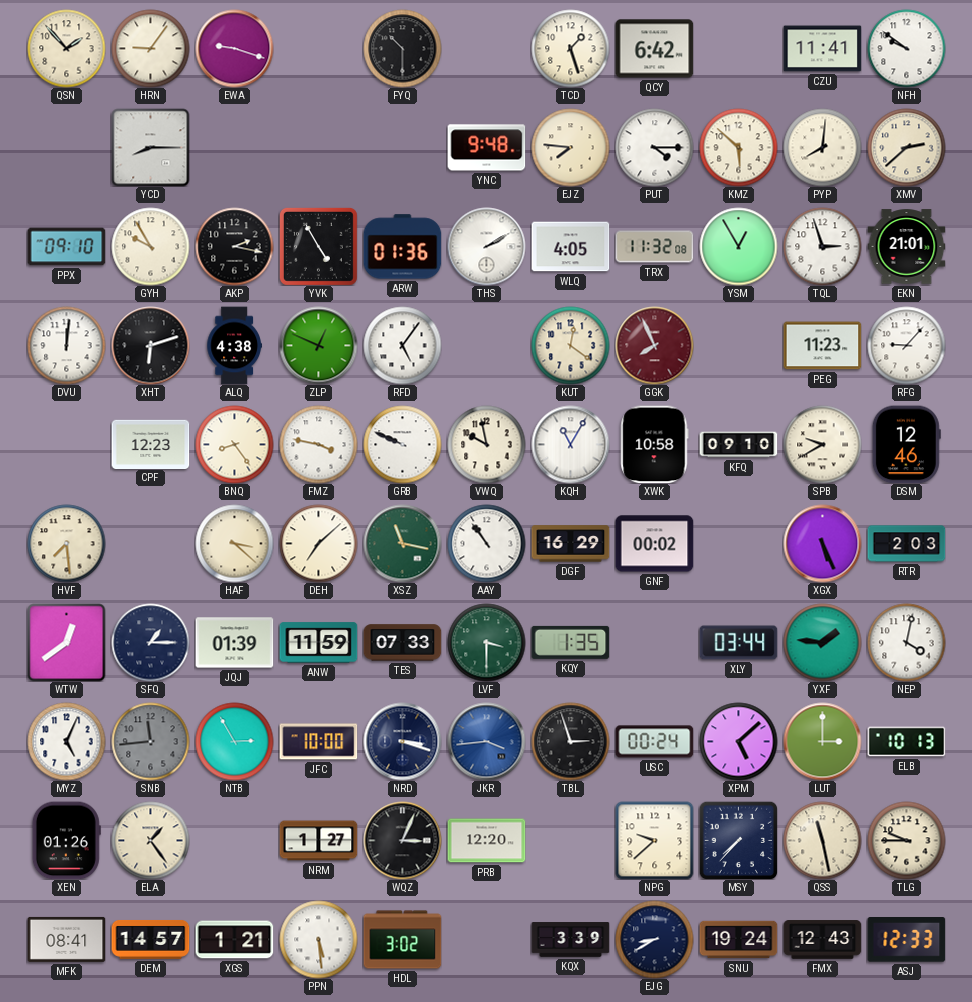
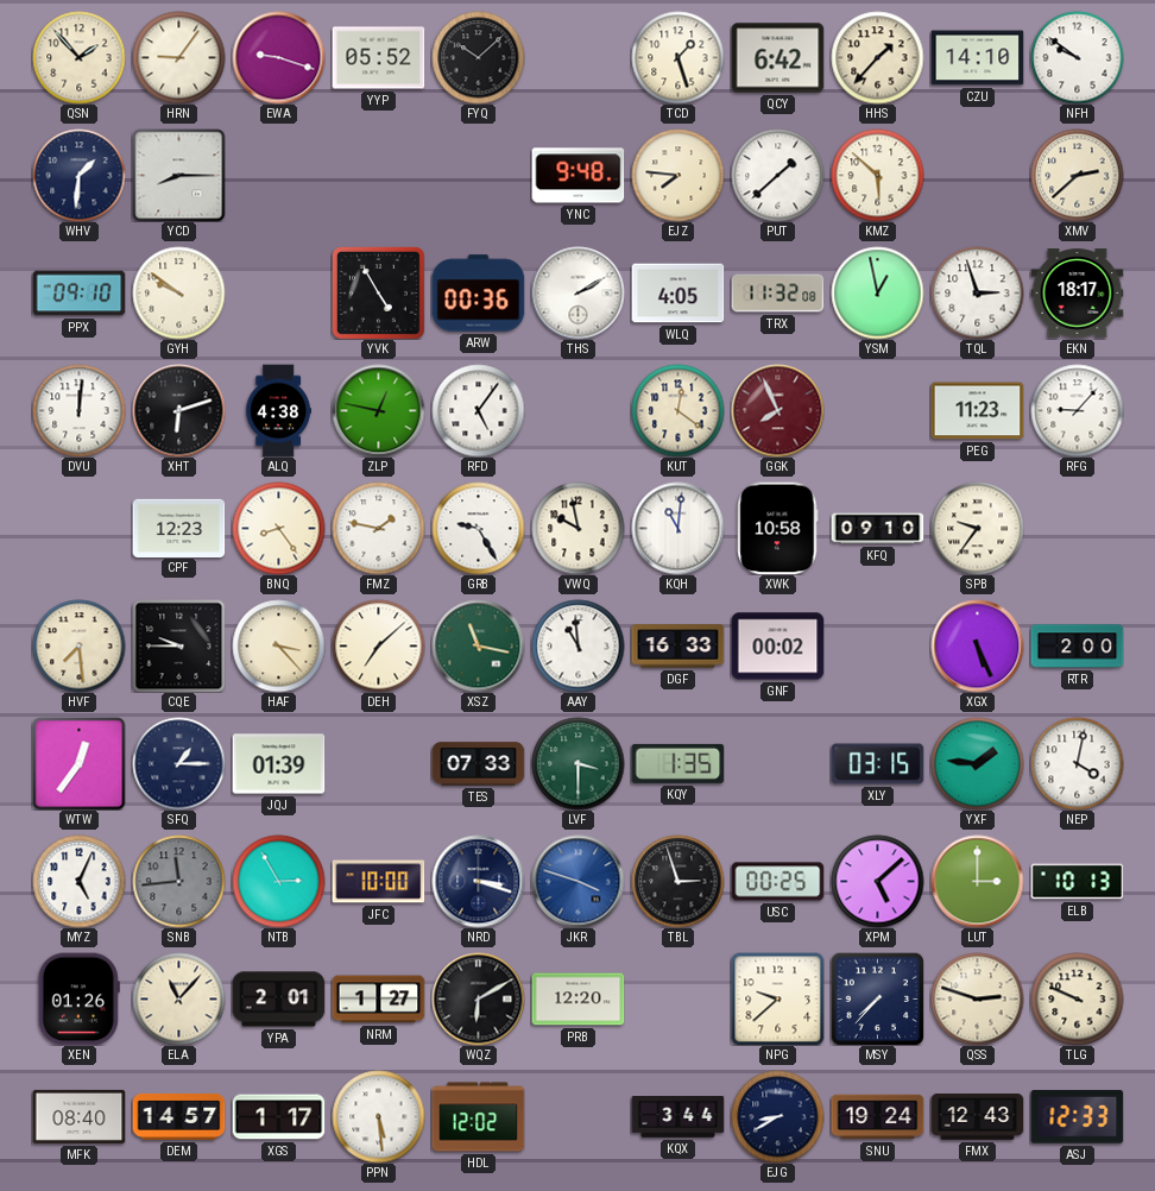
YYP: none -> 05:52 (378, 58)
FYQ: 10:30 -> 10:08 (478, 57)
HHS: none -> 1:37 (877, 57)
CZU: 11:41 -> 14:10 (977, 58)
WHV: none -> 1:31 (78, 175)
PUT: 4:15 -> 1:38 (777, 175)
PYP: 8:01 -> none (822, 147)
GYH: 9:55 -> 9:51 (178, 292)
AKP: 2:17 -> none (234, 246)
ARW: 01:36 -> 00:36 (478, 294)
YSM: 12:55 -> 12:58 (877, 292)
EKN: 21:01 -> 18:17 (1077, 294)
ZLP: 12:49 -> 12:47 (378, 410)
FMZ: 3:47 -> 1:47 (378, 528)
GRB: 9:49 -> 9:25 (478, 528)
KQH: 11:05 -> 11:01 (677, 528)
SPB: 9:40 -> 9:36 (977, 528)
DSM: 12:46 -> none (906, 444)
CQE: none -> 9:45 (178, 645)
HAF: 3:22 -> 3:23 (278, 645)
AAY: 10:54 -> 10:59 (577, 645)
DGF: 16:29 -> 16:33 (677, 647)
RTR: 2:03 -> 2:00 (1077, 647)
WTW: 12:39 -> 12:36 (78, 763)
ANW: 11:59 -> none (318, 643)
XLY: 03:44 -> 03:15 (877, 764)
JKR: 3:44 -> 3:48 (577, 881)
USC: 00:24 -> 00:25 (777, 882)
ELA: 1:24 -> 11:07 (178, 998)
YPA: none -> 2:01 (278, 1000)
WQZ: 3:04 -> 6:10 (478, 998)
QSS: 11:28 -> 2:48 (977, 998)
TLG: 9:45 -> 9:49 (1077, 998)
MFK: 08:41 -> 08:40 (78, 1116)
XGS: 1:21 -> 1:17 (278, 1117)
HDL: 3:02 -> 12:02 (478, 1117)
KQX: 3:39 -> 3:44 (677, 1117)
